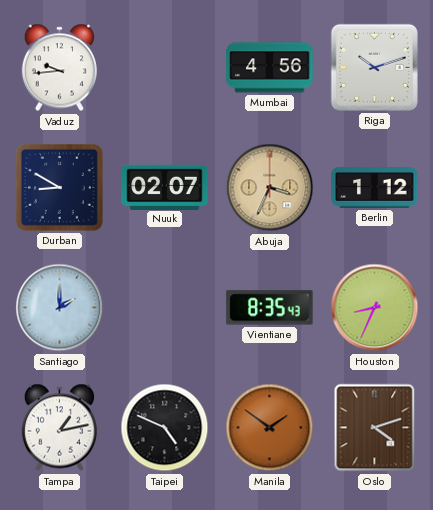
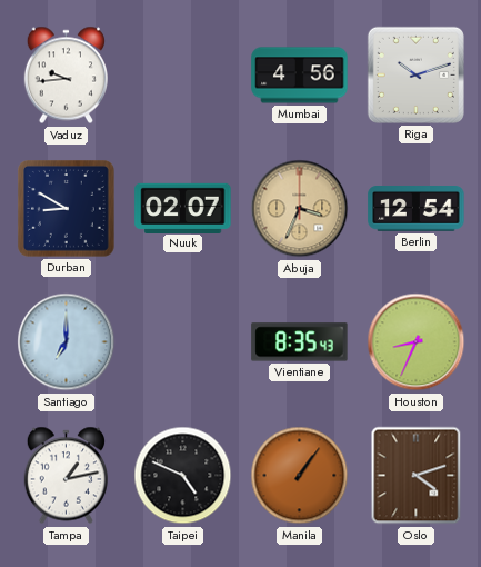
Berlin: 1:12 -> 12:54 (417, 209)
Santiago: 2:00 -> 7:00 (67, 342)
Manila: 1:51 -> 1:06 (300, 476)
